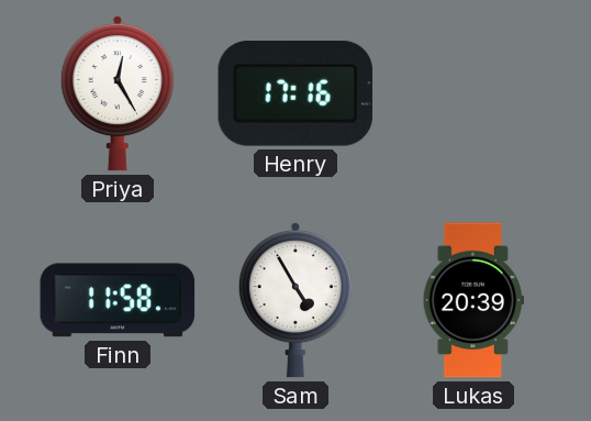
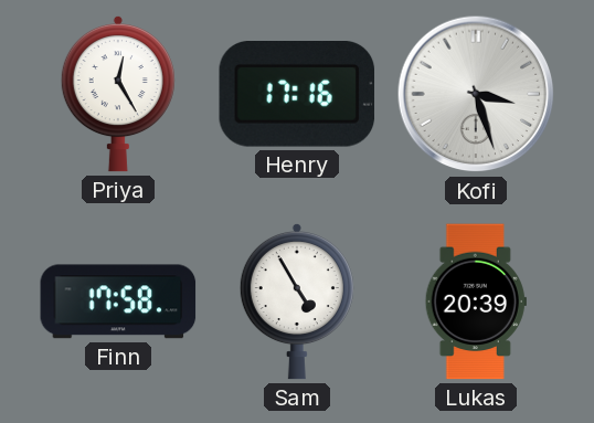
Kofi: none -> 3:27 (476, 94)
Finn: 11:58 -> 17:58 (118, 302)
